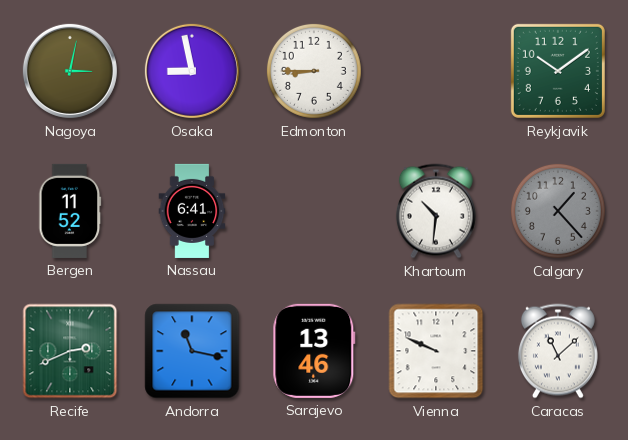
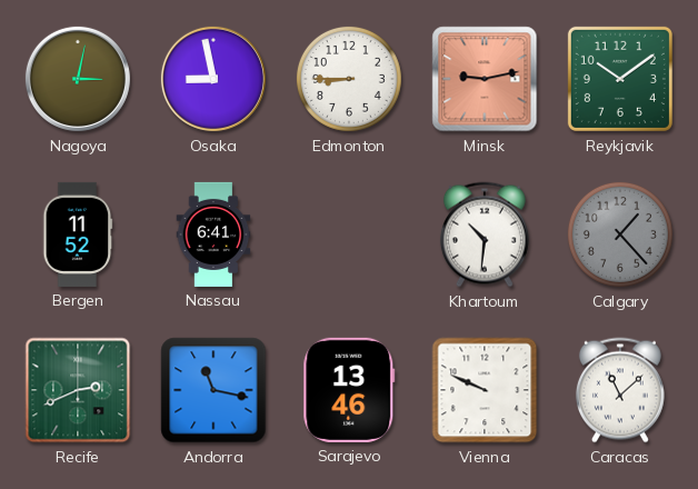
Minsk: none -> 9:13 (485, 79)
